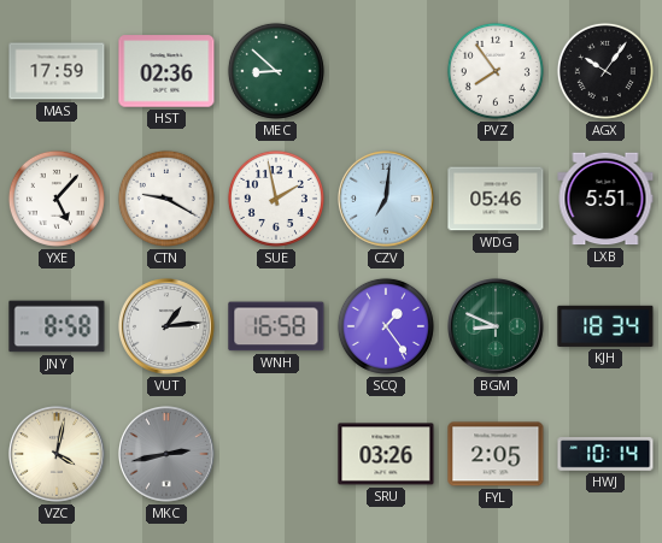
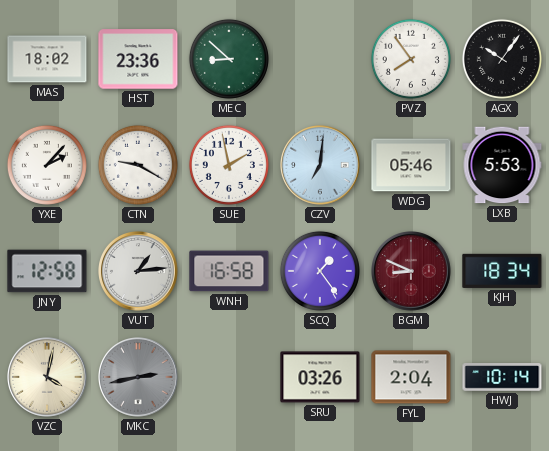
MAS: 17:59 -> 18:02 (47, 59)
HST: 02:36 -> 23:36 (138, 59)
YXE: 5:07 -> 2:07 (47, 165)
LXB: 5:51 -> 5:53 (502, 165)
JNY: 8:58 -> 12:58 (47, 271)
BGM dial: green -> burgundy (412, 272)
FYL: 2:05 -> 2:04 (411, 377)
